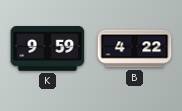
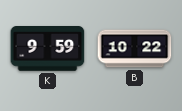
B: 4:22 -> 10:22 (135, 49)
